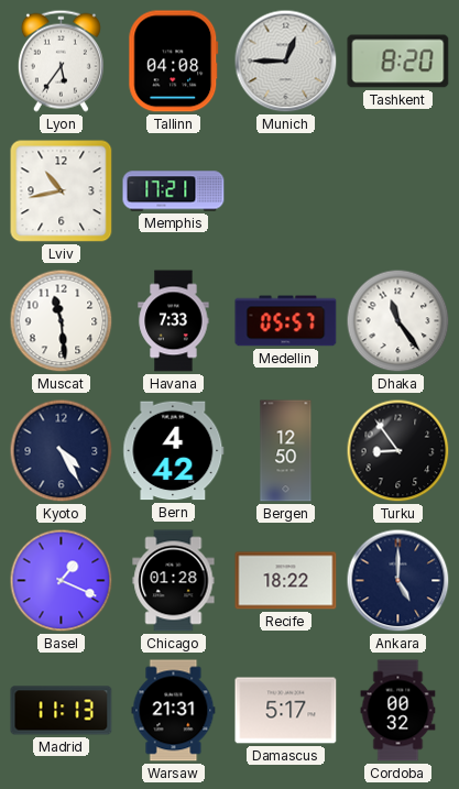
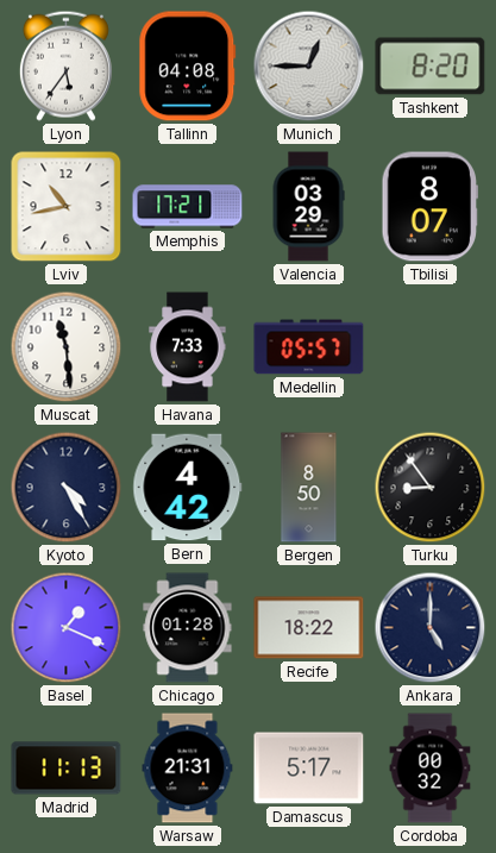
Valencia: none -> 03:29 (308, 207)
Tbilisi: none -> 8:07 (429, 207)
Dhaka: 11:24 -> none (398, 321)
Bergen: 12:50 -> 8:50 (309, 488)
